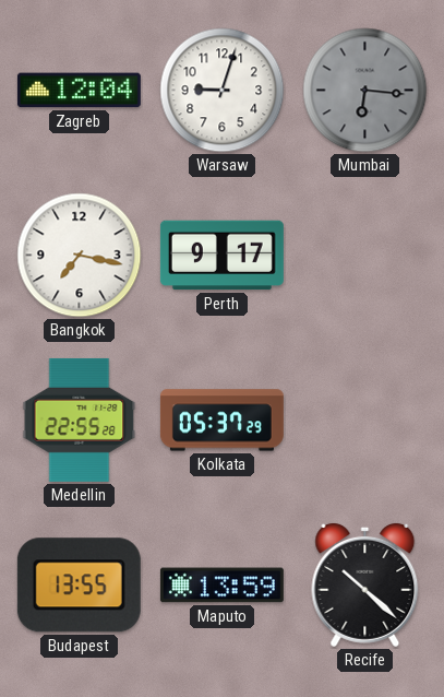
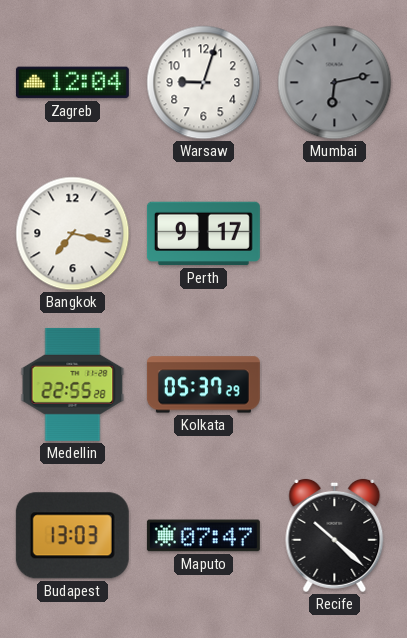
Mumbai: 6:16 -> 6:13 (335, 83)
Budapest: 13:55 -> 13:03 (72, 536)
Maputo: 13:59 -> 07:47 (203, 536)
